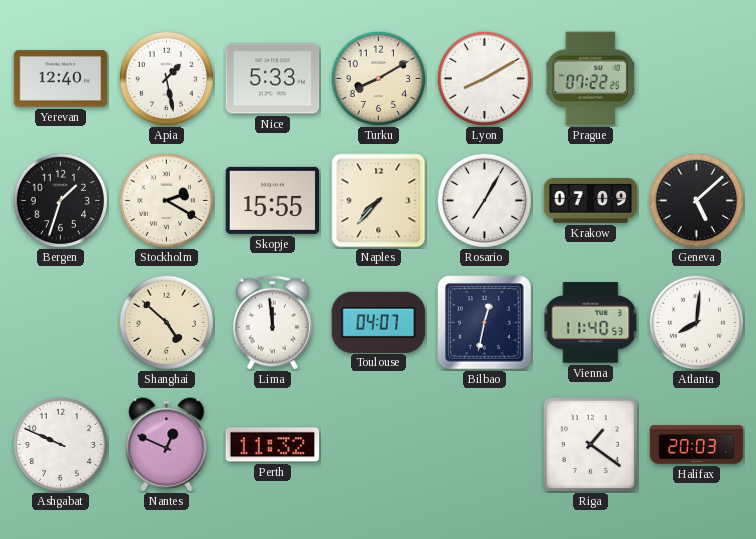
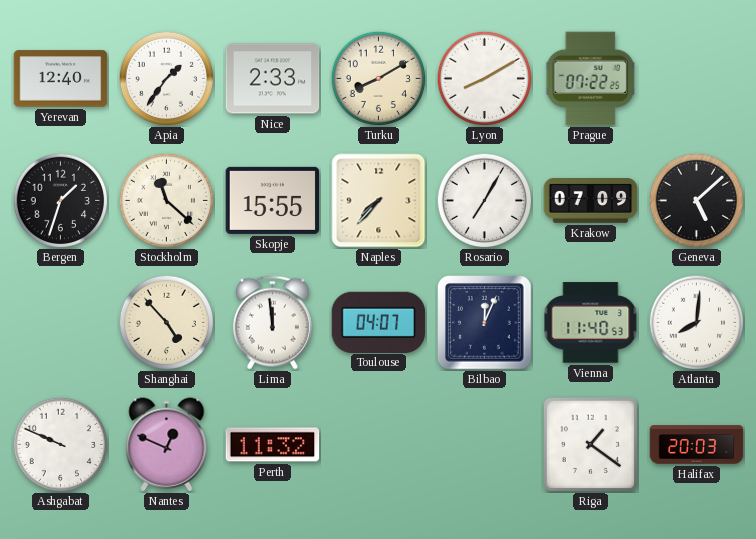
Apia: 1:28 -> 1:36 (166, 78)
Nice: 5:33 -> 2:33 (273, 79)
Stockholm: 2:20 -> 11:22 (166, 200)
Shanghai: 4:52 -> 4:53 (166, 322)
Bilbao: 12:32 -> 12:04 (485, 323)
